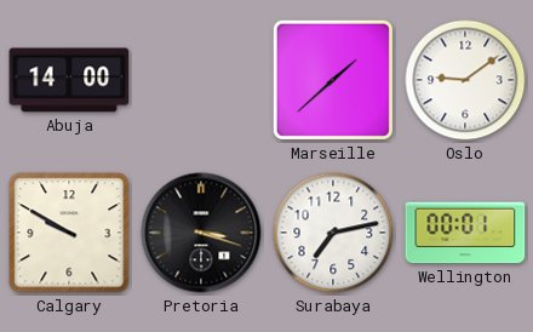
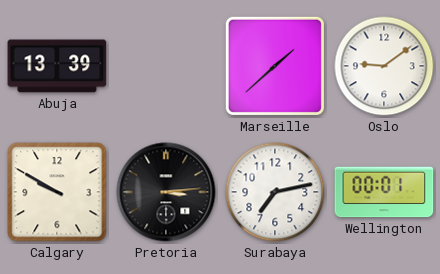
Abuja: 14:00 -> 13:39 (57, 66)
Pretoria: 3:18 -> 3:14 (166, 192)
